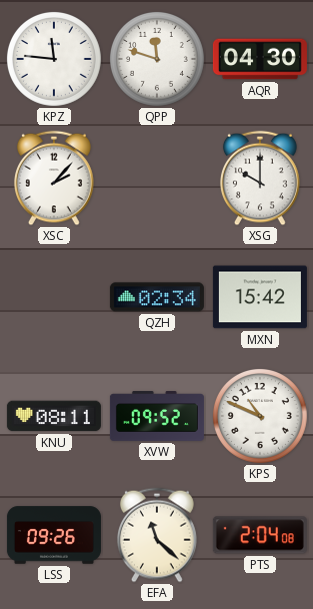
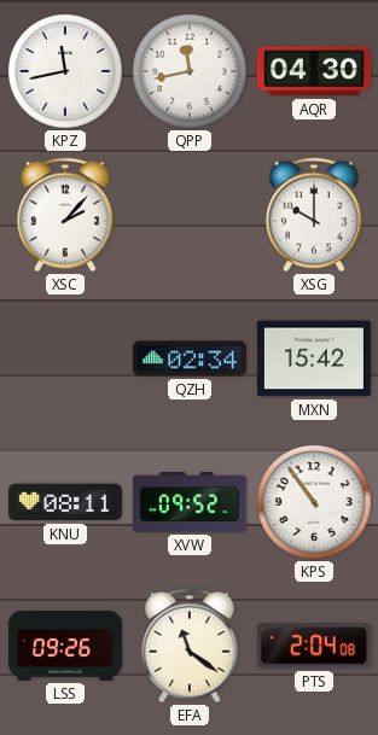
KPZ: 11:46 -> 11:43 (65, 71)
QPP: 11:48 -> 11:43 (190, 71)
KPS: 10:49 -> 10:54 (314, 502)
EFA: 11:22 -> 11:21 (190, 646)
